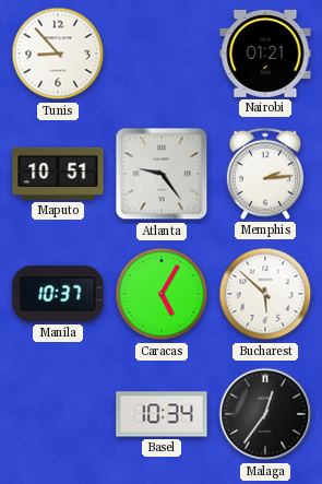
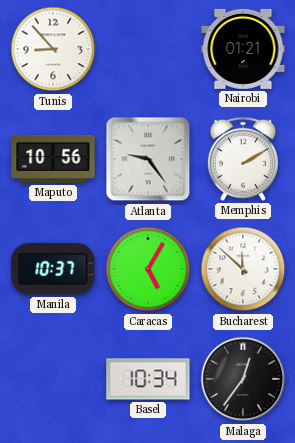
Maputo: 10:51 -> 10:56 (53, 159)
Memphis: 2:14 -> 2:10 (243, 159)
Bucharest: 5:52 -> 11:52 (243, 269)
